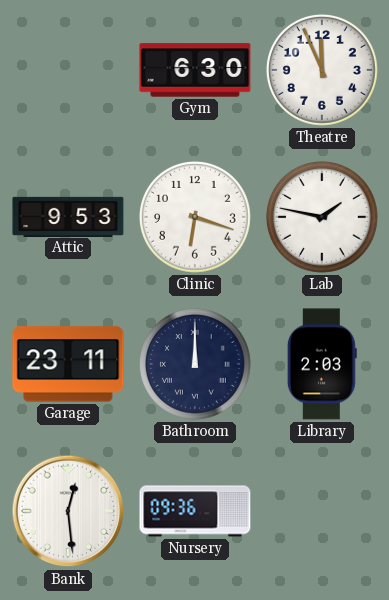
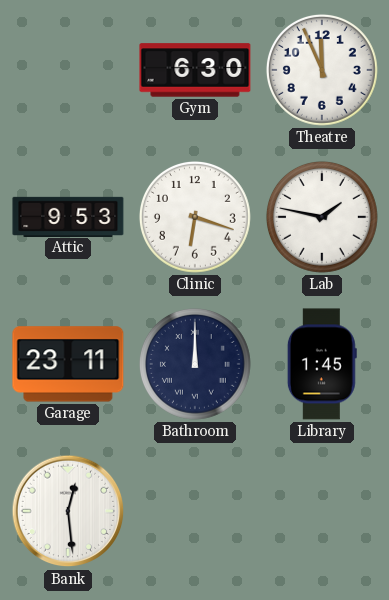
Library: 2:03 -> 1:45 (322, 364)
Nursery: 09:36 -> none (195, 511)
